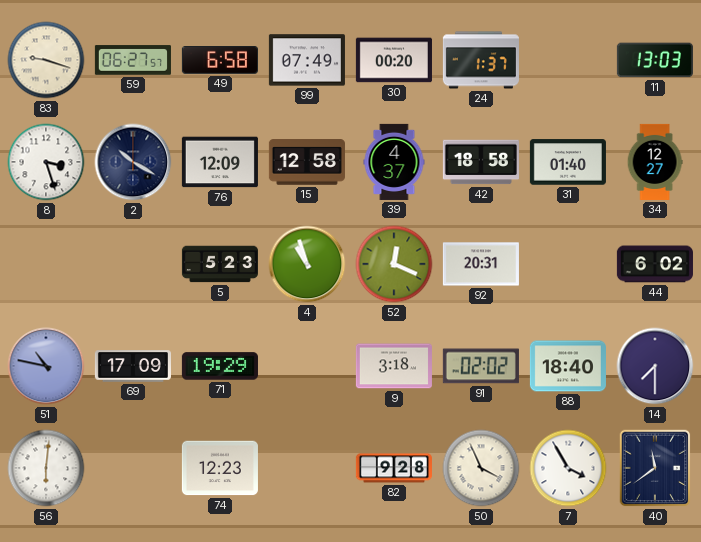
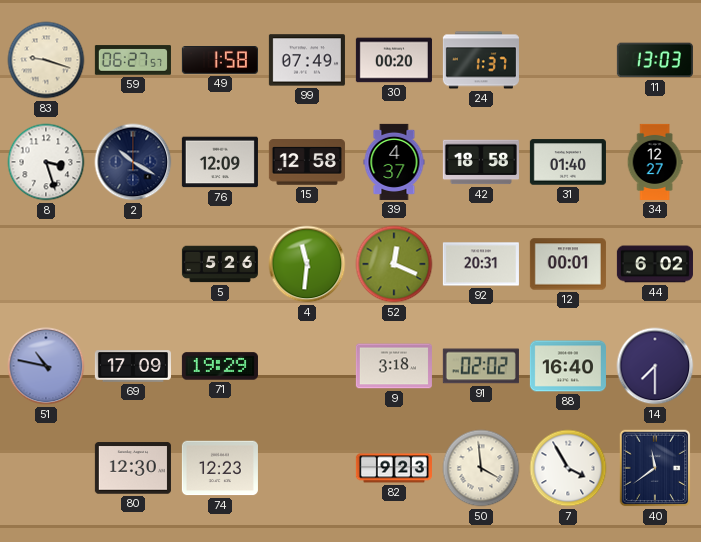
49: 6:58 -> 1:58 (220, 61)
5: 5:23 -> 5:26 (220, 264)
4: 10:57 -> 11:31 (307, 264)
12: none -> 00:01 (568, 264)
88: 18:40 -> 16:40 (568, 366)
56: 6:01 -> none (46, 468)
80: none -> 12:30 (133, 468)
82: 9:28 -> 9:23 (394, 468)
50: 3:56 -> 3:59 (481, 468)
